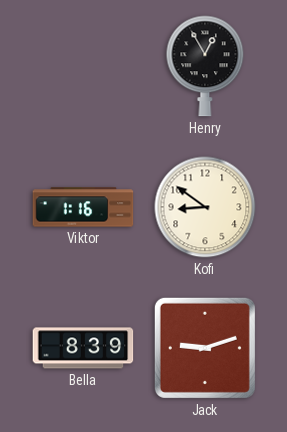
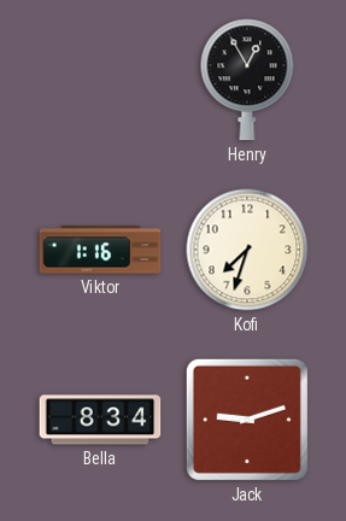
Kofi: 8:51 -> 7:33 (247, 250)
Bella: 8:39 -> 8:34 (100, 420)
